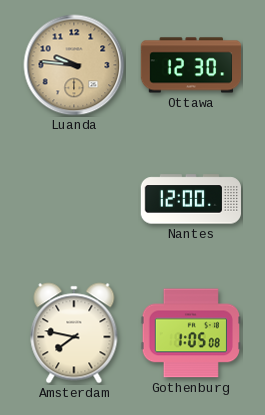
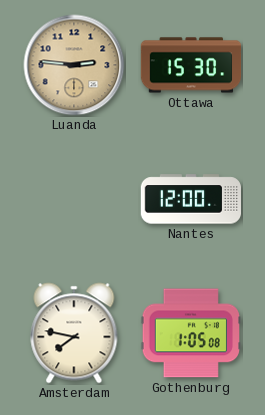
Luanda: 9:46 -> 2:46 (74, 65)
Ottawa: 12:30 -> 15:30 (191, 65)
